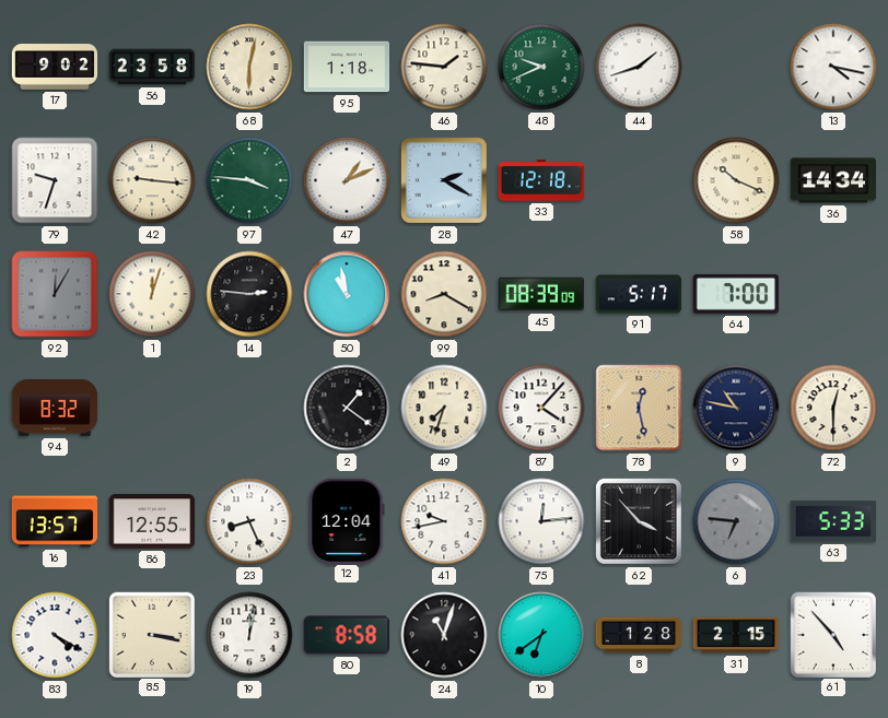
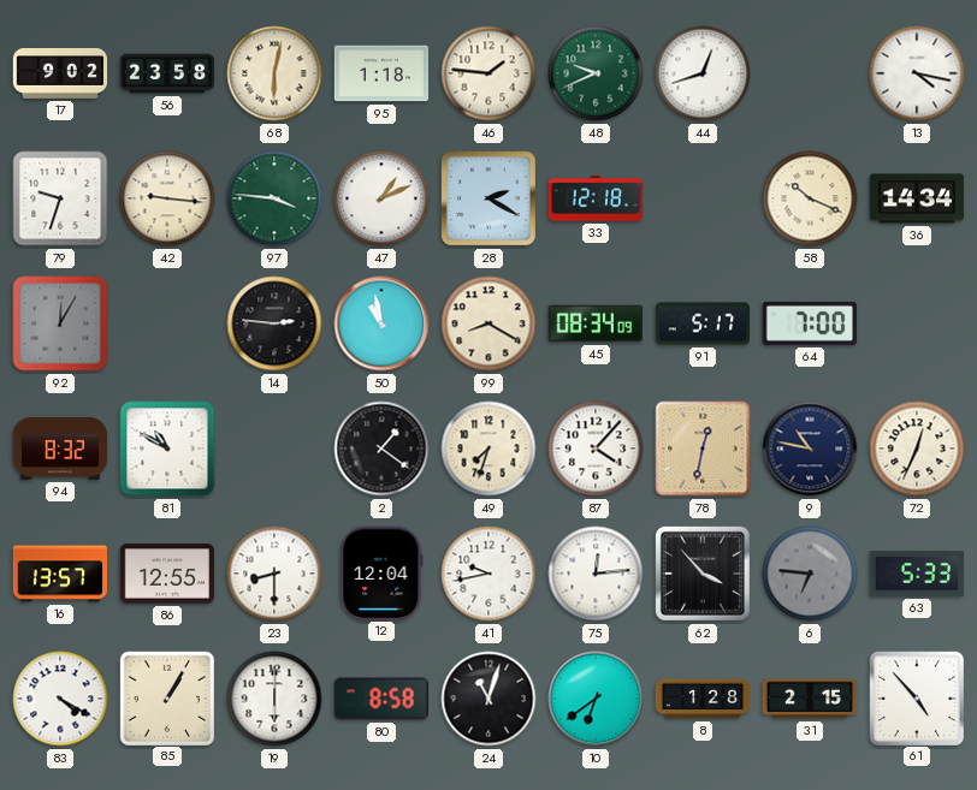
44: 1:42 -> 12:42 (703, 73)
1: 12:03 -> none (152, 294)
45: 08:39 -> 08:34 (594, 323)
81: none -> 10:50 (167, 449)
78: 12:28 -> 12:32 (703, 449)
72: 12:30 -> 12:34 (917, 449)
23: 8:26 -> 8:30 (274, 574)
85: 3:17 -> 1:05 (166, 697)
19: 12:02 -> 6:00 (274, 699)
